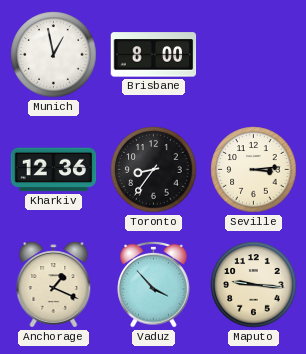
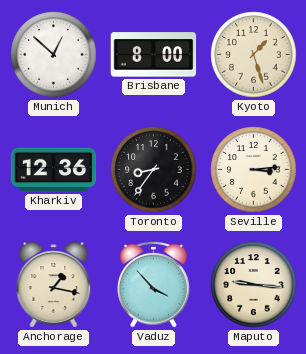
Munich: 12:58 -> 12:52 (54, 55)
Kyoto: none -> 1:27 (254, 55)
Anchorage: 1:19 -> 1:17 (54, 285)
